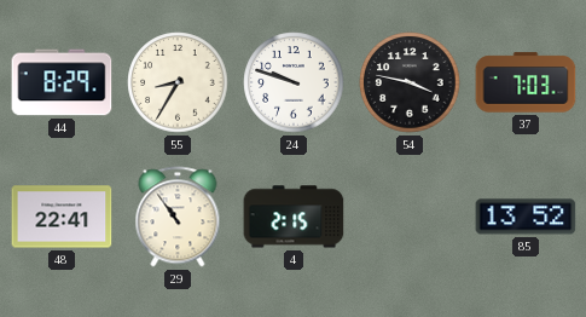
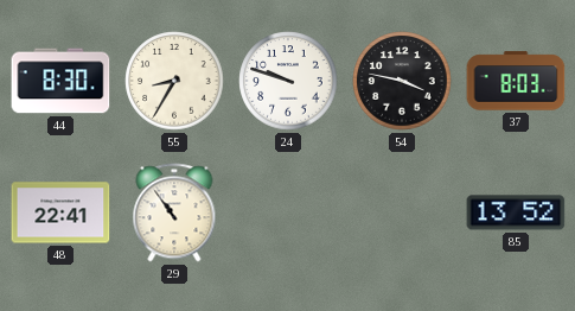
44: 8:29 -> 8:30 (60, 81)
37: 7:03 -> 8:03 (516, 81)
4: 2:15 -> none (294, 217)
